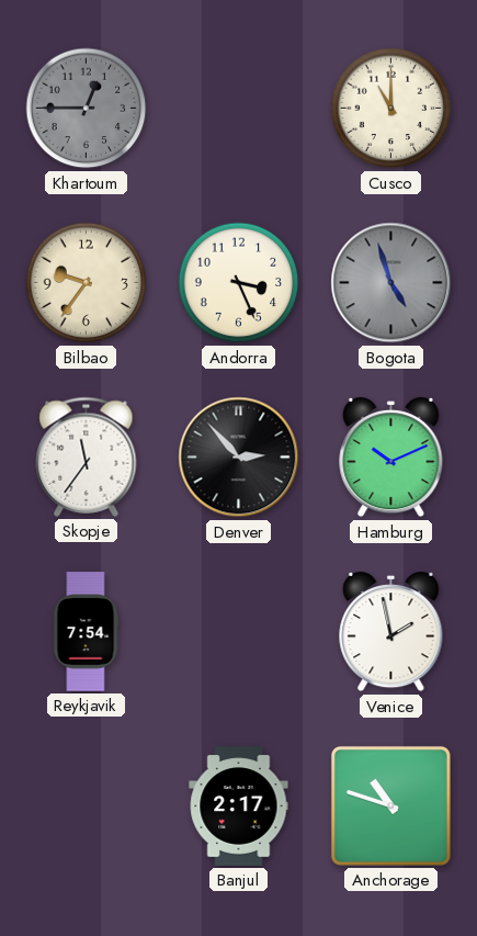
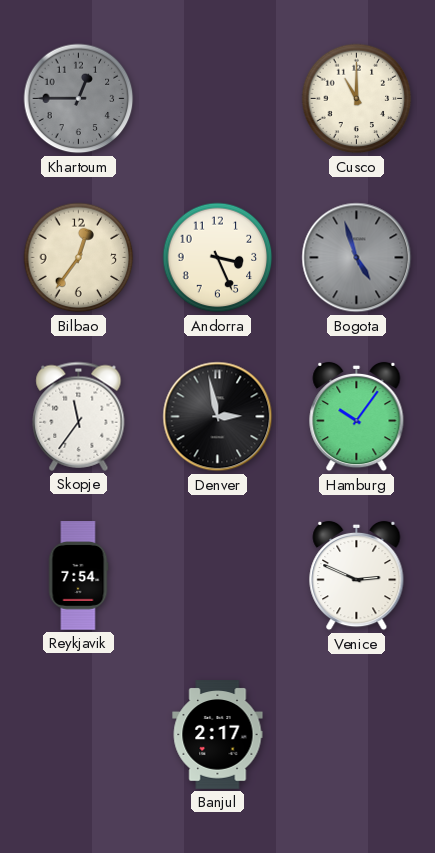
Bilbao: 9:36 -> 12:36 (79, 258)
Denver: 2:53 -> 2:58 (218, 417)
Hamburg: 10:11 -> 10:06 (357, 417)
Venice: 1:58 -> 2:49 (357, 576)
Anchorage: 10:48 -> none (390, 805)
